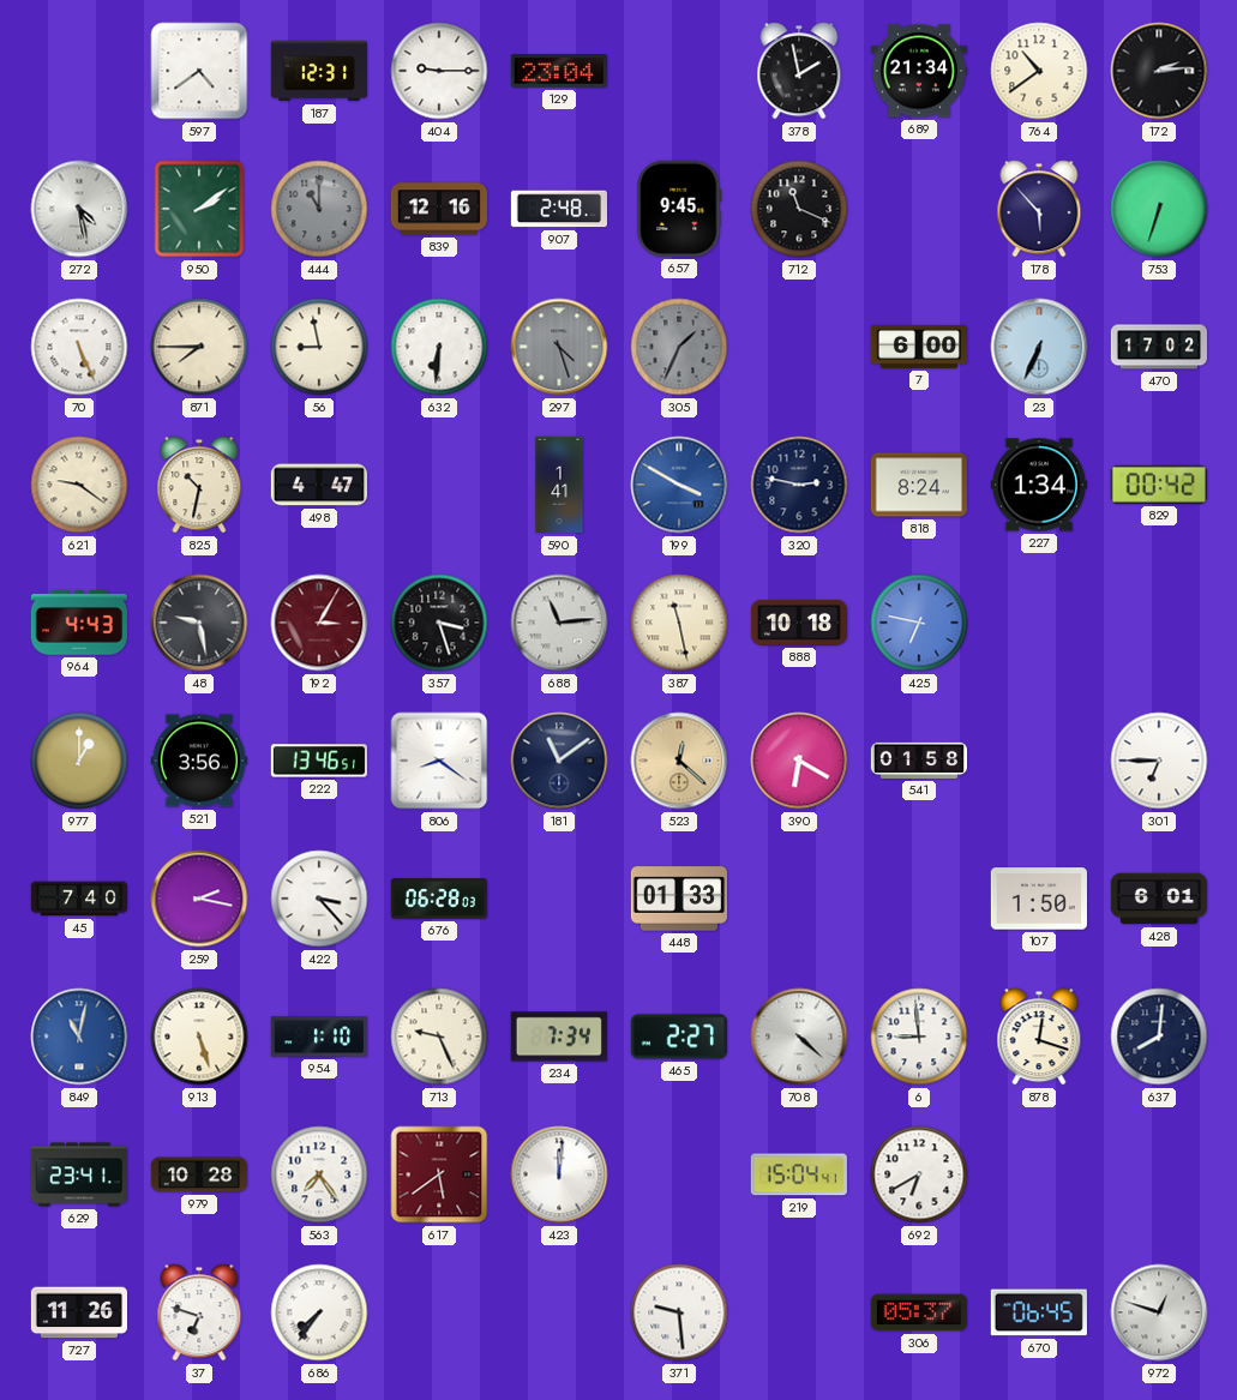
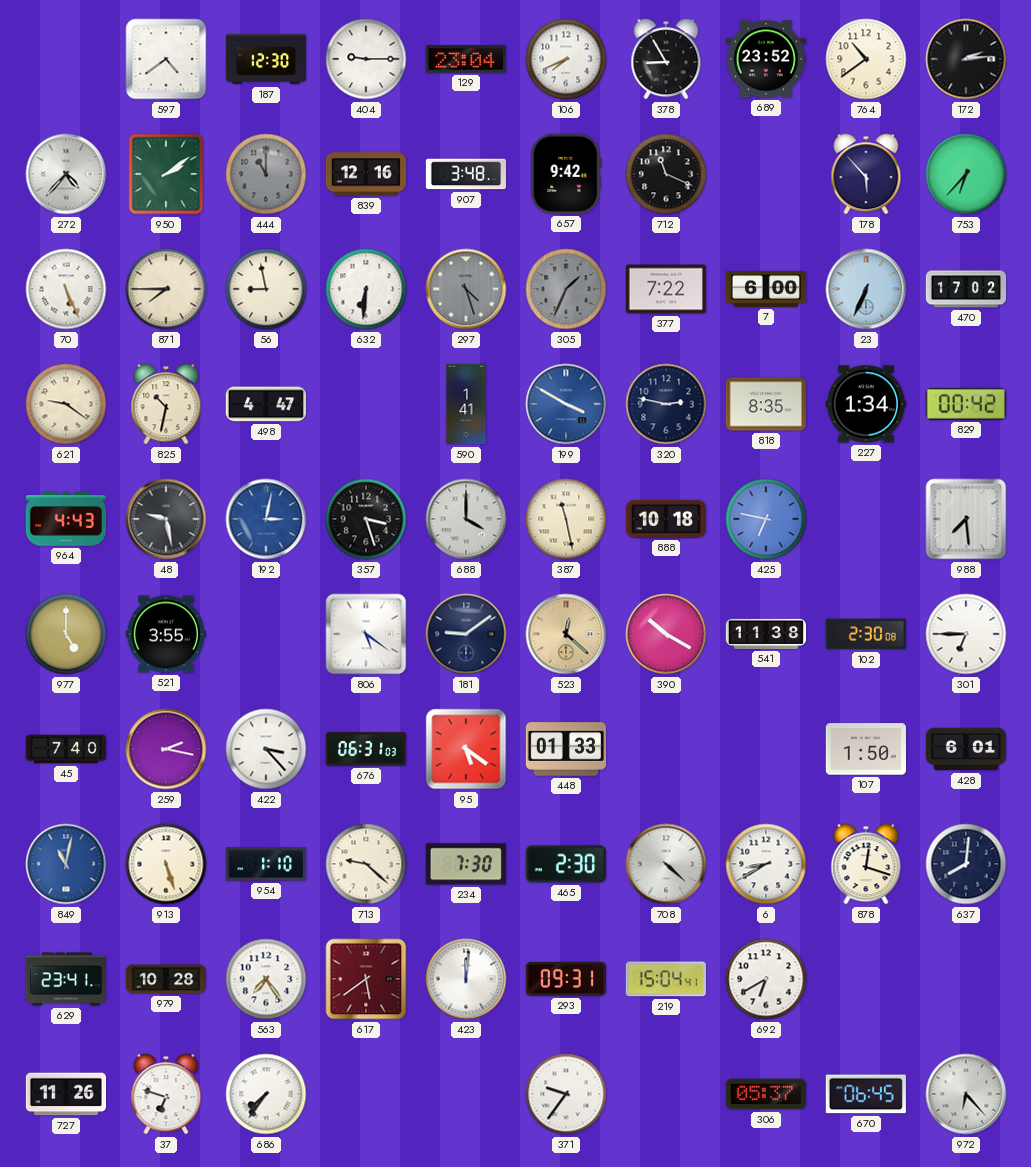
187: 12:31 -> 12:30 (265, 59)
106: none -> 7:41 (566, 59)
378: 1:58 -> 8:55 (666, 59)
689: 21:34 -> 23:52 (765, 59)
272: 4:28 -> 4:37 (66, 174)
907: 2:48 -> 3:48 (465, 174)
657: 9:45 -> 9:42 (566, 174)
753: 6:33 -> 6:37 (966, 174)
377: none -> 7:22 (666, 289)
818: 8:24 -> 8:35 (766, 404)
192: 3:05 -> 3:02 (266, 519)
192 dial: burgundy -> blue (266, 519)
688: 11:14 -> 4:00 (466, 519)
988: none -> 7:29 (966, 519)
977: 1:00 -> 5:00 (66, 634)
521: 3:56 -> 3:55 (166, 634)
222: 13:46 -> none (319, 761)
806: 8:21 -> 5:21 (366, 634)
181: 11:09 -> 9:09 (466, 634)
390: 6:20 -> 10:20 (666, 634)
541: 01:58 -> 11:38 (765, 634)
102: none -> 2:30 (866, 634)
676: 06:28 -> 06:31 (365, 749)
95: none -> 5:21 (466, 749)
713: 9:26 -> 9:22 (366, 864)
234: 7:34 -> 7:30 (466, 864)
465: 2:27 -> 2:30 (565, 864)
6: 8:59 -> 8:40 (766, 864)
293: none -> 09:31 (566, 979)
371: 9:29 -> 9:36 (566, 1094)
972: 12:48 -> 6:23 (966, 1094)
